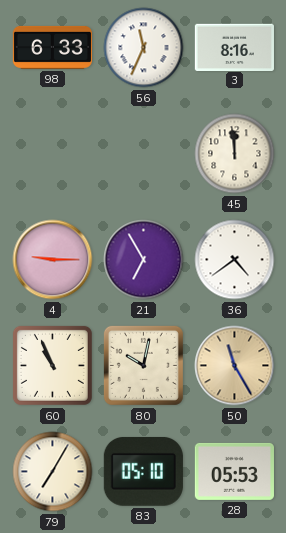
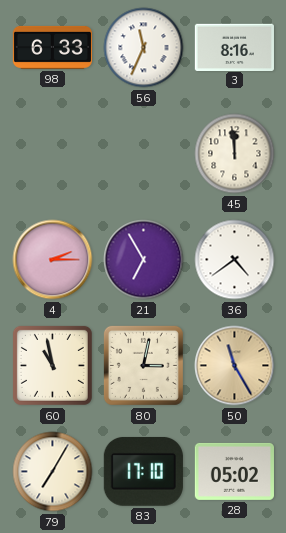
4: 9:15 -> 2:15 (53, 260)
60: 10:56 -> 10:58 (52, 365)
80: 10:02 -> 3:02 (143, 365)
83: 05:10 -> 17:10 (143, 471)
28: 05:53 -> 05:02 (234, 471)
